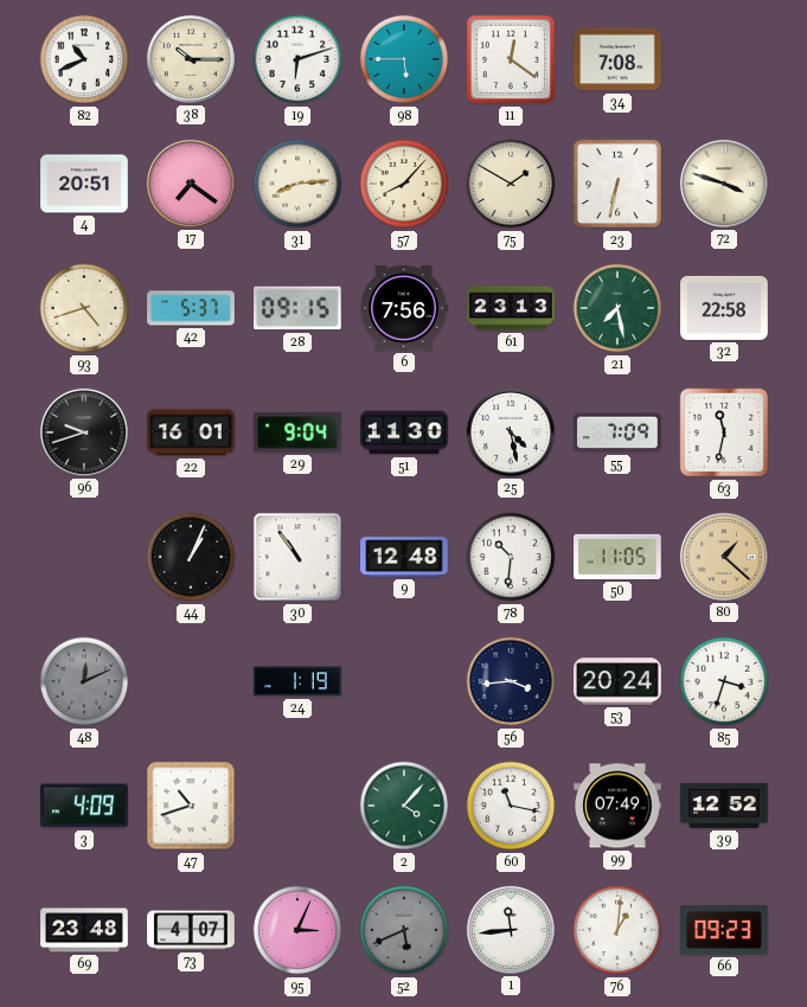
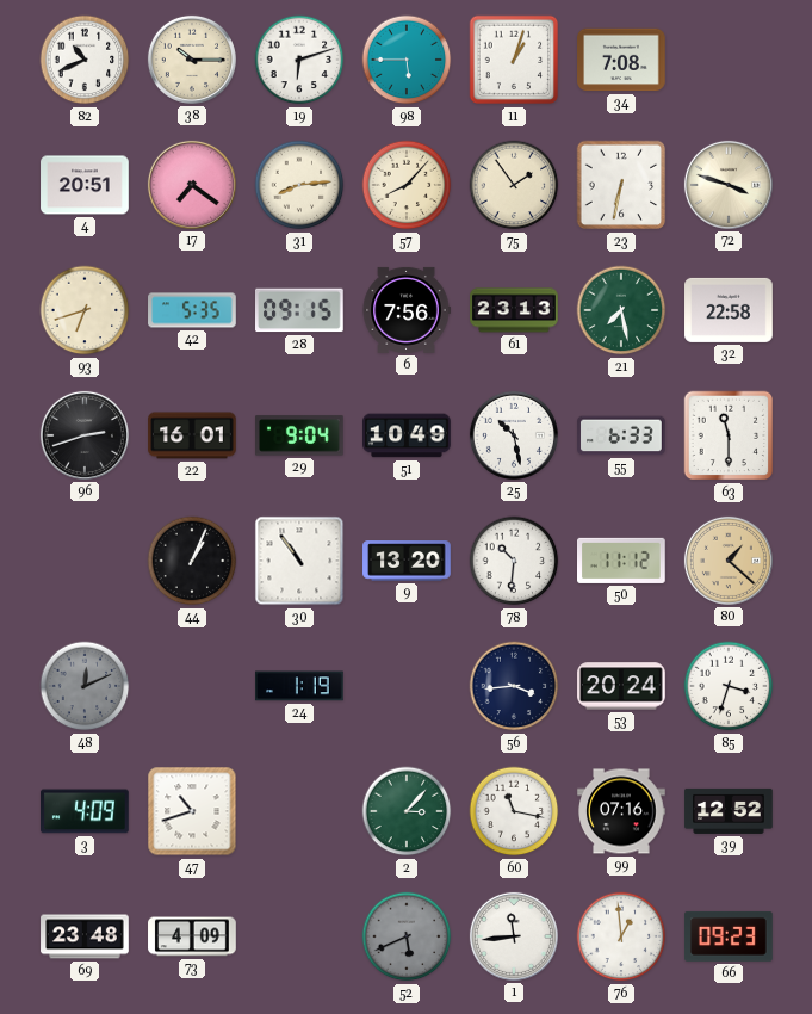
11: 12:21 -> 1:03 (514, 60)
75: 1:50 -> 1:54 (514, 185)
93: 4:42 -> 6:42 (85, 310)
42: 5:37 -> 5:35 (192, 310)
96: 9:42 -> 2:42 (85, 435)
51: 11:30 -> 10:49 (407, 435)
25: 4:28 -> 10:28 (514, 435)
55: 7:09 -> 6:33 (621, 435)
63: 11:32 -> 11:30 (729, 435)
9: 12:48 -> 13:20 (407, 561)
50: 11:05 -> 11:12 (622, 561)
2: 4:07 -> 3:07 (407, 811)
99: 07:49 -> 07:16 (621, 811)
73: 4:07 -> 4:09 (192, 936)
95: 3:04 -> none (297, 930)
76: 1:01 -> 12:59 (621, 936)
